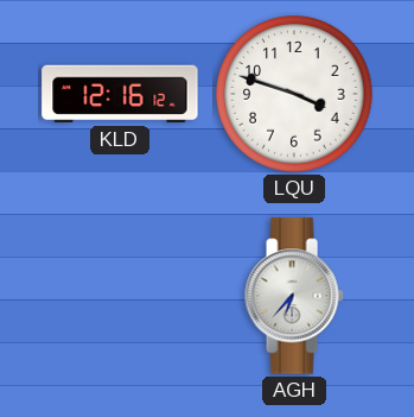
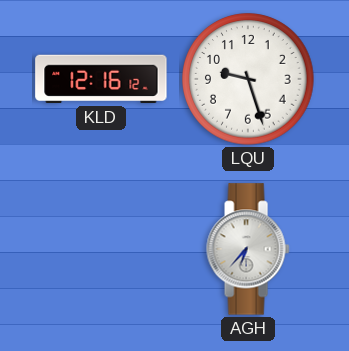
LQU: 3:48 -> 9:27 (248, 79)
